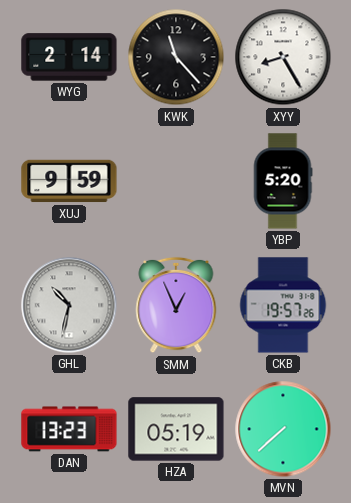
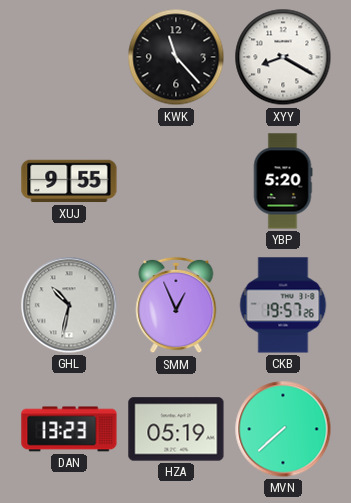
WYG: 2:14 -> none (69, 57)
XYY: 8:25 -> 8:20 (283, 57)
XUJ: 9:59 -> 9:55 (69, 181)
